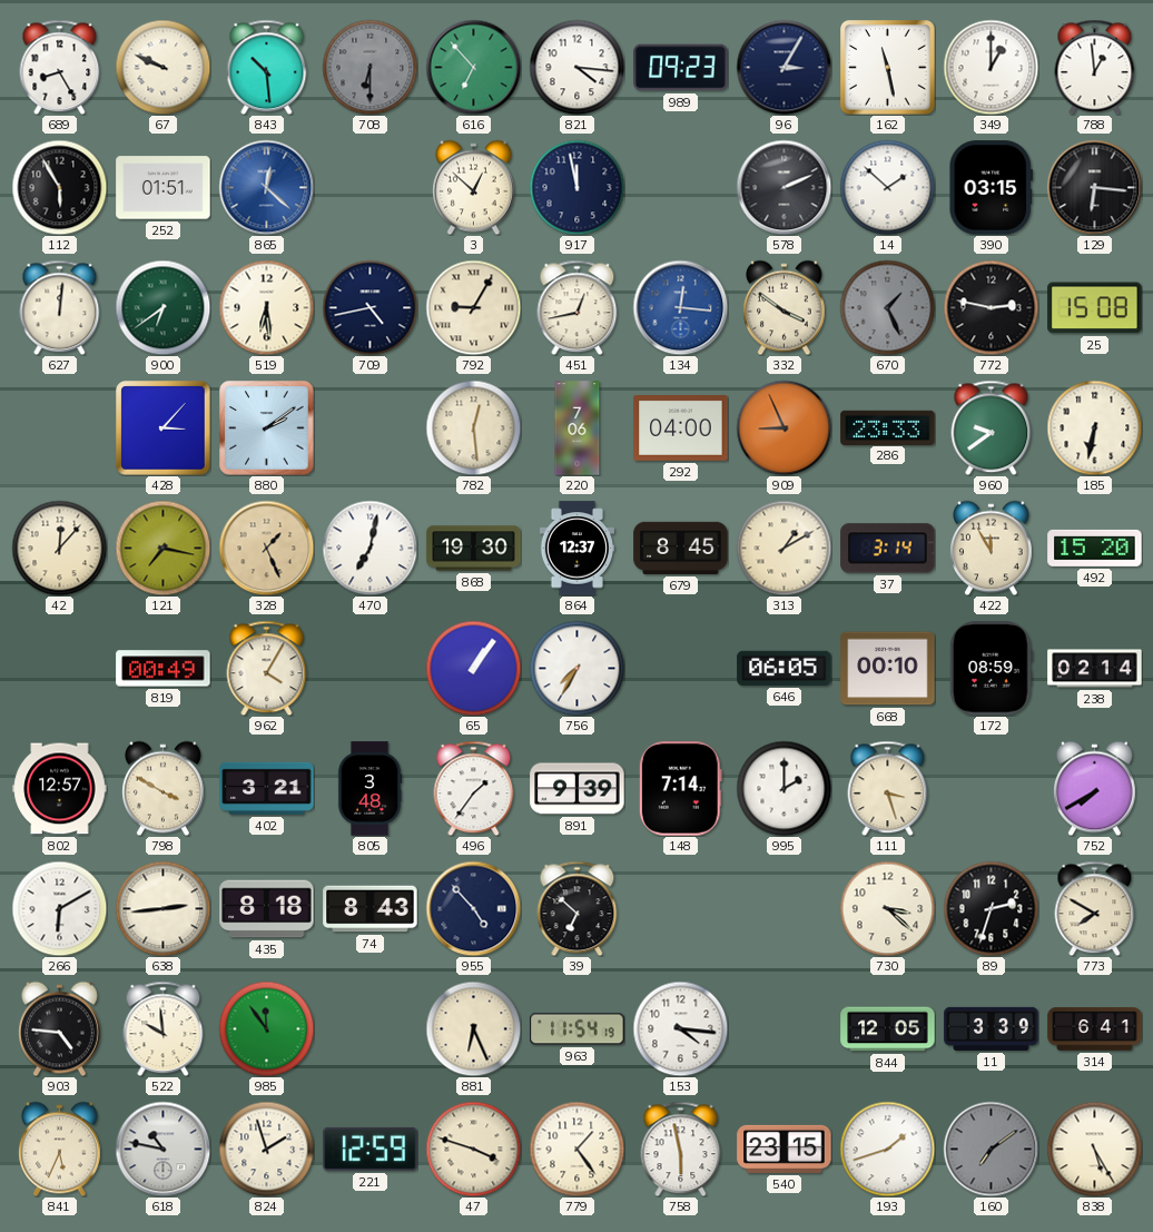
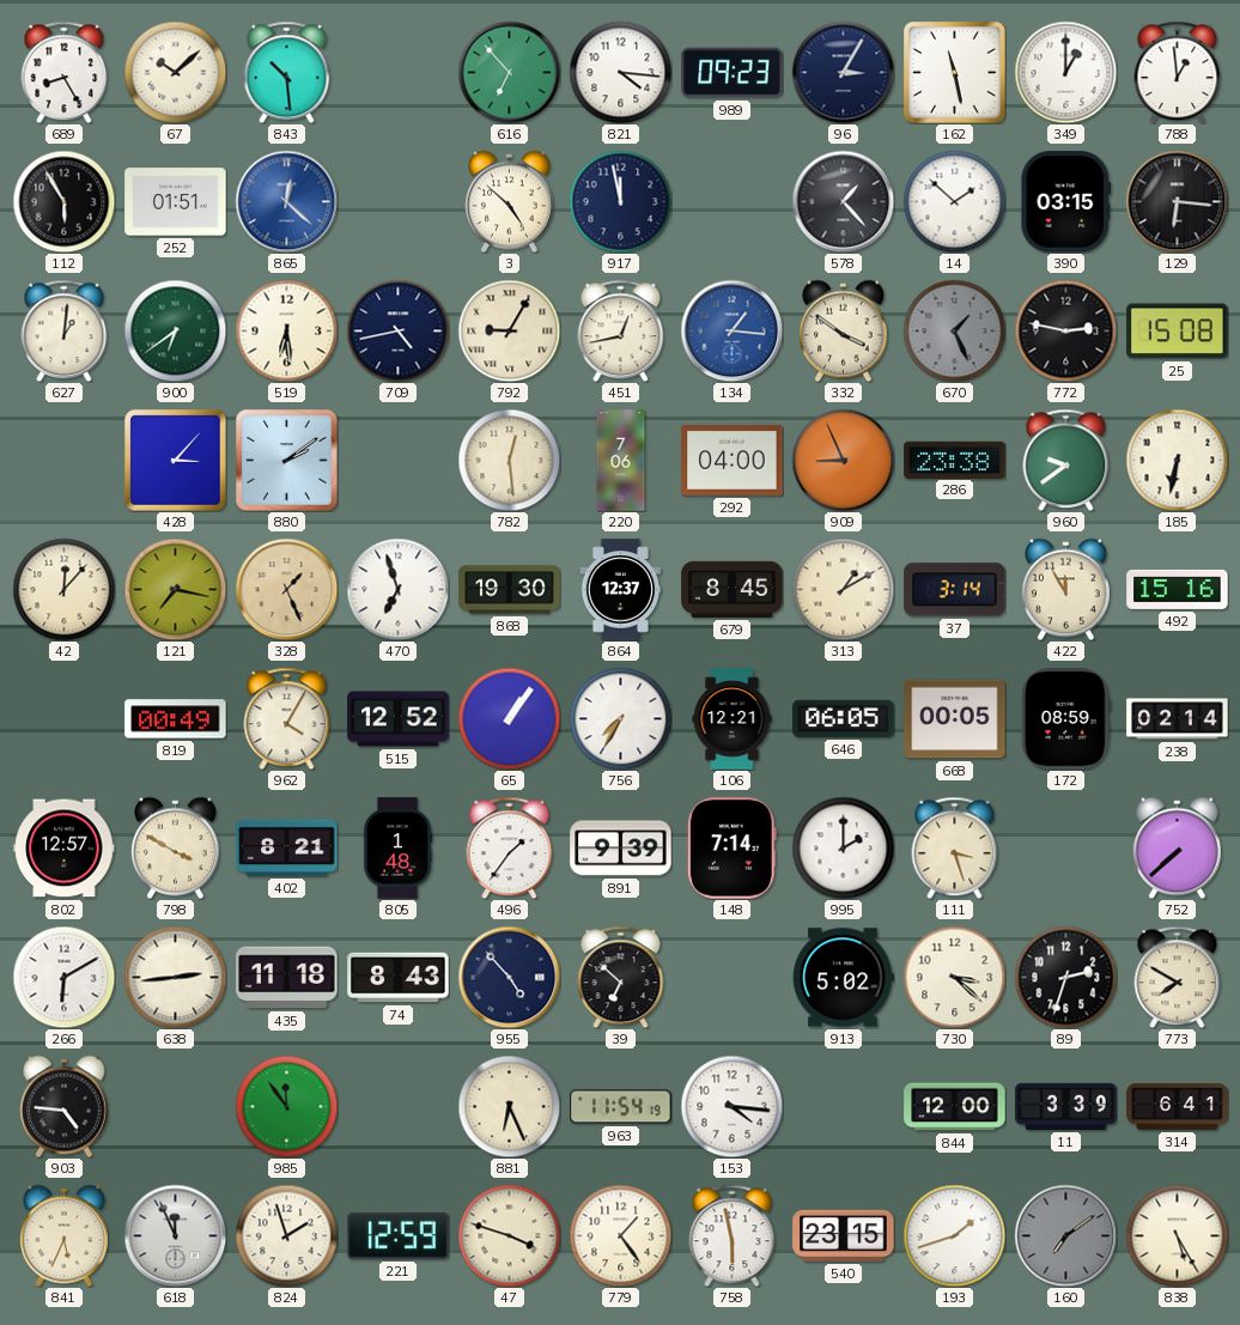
67: 9:49 -> 10:08 (175, 72)
708: 6:30 -> none (369, 67)
3: 12:52 -> 4:52 (510, 201)
578: 2:11 -> 1:23 (843, 201)
627: 12:01 -> 1:01 (65, 330)
134: 12:16 -> 1:16 (731, 330)
286: 23:33 -> 23:38 (955, 460)
470: 7:02 -> 6:57 (397, 589)
492: 15:20 -> 15:16 (1178, 589)
515: none -> 12:52 (399, 719)
106: none -> 12:21 (733, 719)
668: 00:10 -> 00:05 (955, 719)
402: 3:21 -> 8:21 (287, 847)
805: 3:48 -> 1:48 (397, 849)
752: 7:40 -> 7:38 (1178, 847)
435: 8:18 -> 11:18 (287, 978)
913: none -> 5:02 (844, 978)
522: 9:59 -> none (164, 1028)
844: 12:05 -> 12:00 (955, 1107)
618: 10:47 -> 11:56 (175, 1235)
